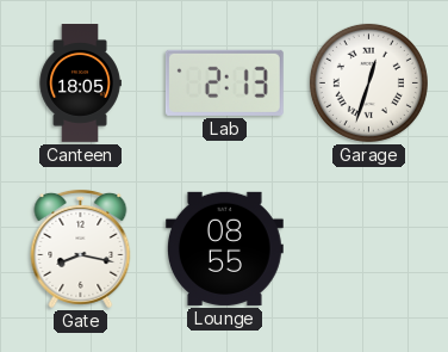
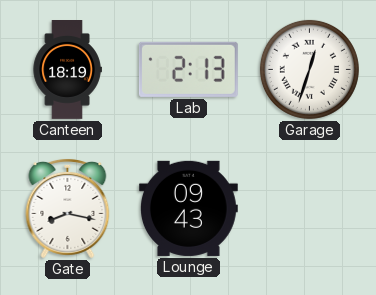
Canteen: 18:05 -> 18:19 (67, 70)
Lounge: 08:55 -> 09:43 (188, 208)
